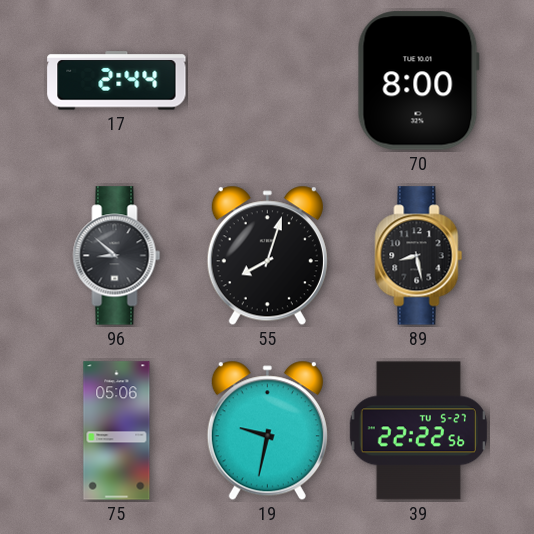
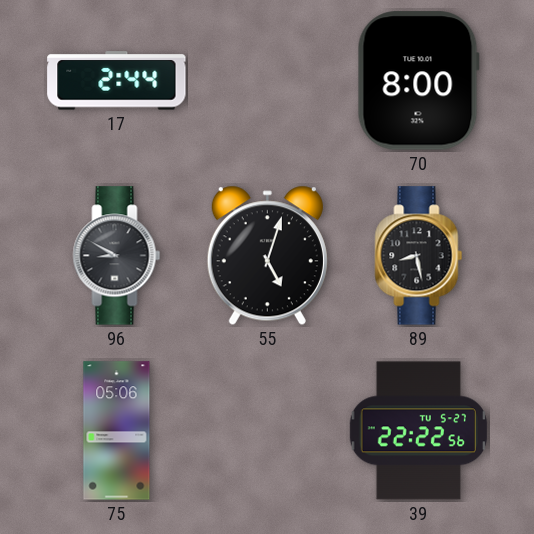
96: 8:52 -> 8:50 (117, 256)
55: 8:03 -> 5:03 (267, 256)
19: 9:32 -> none (267, 431)
